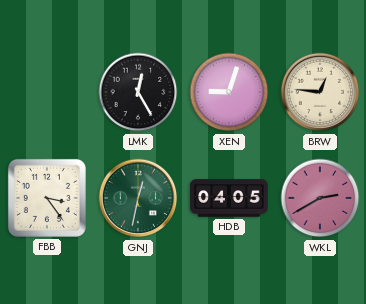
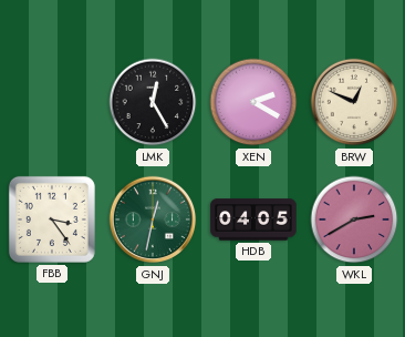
XEN: 9:03 -> 2:20 (253, 102)
BRW: 12:46 -> 12:49 (354, 102)
